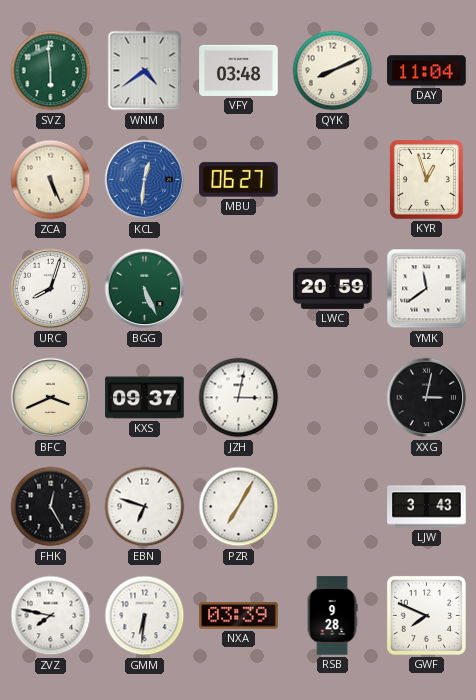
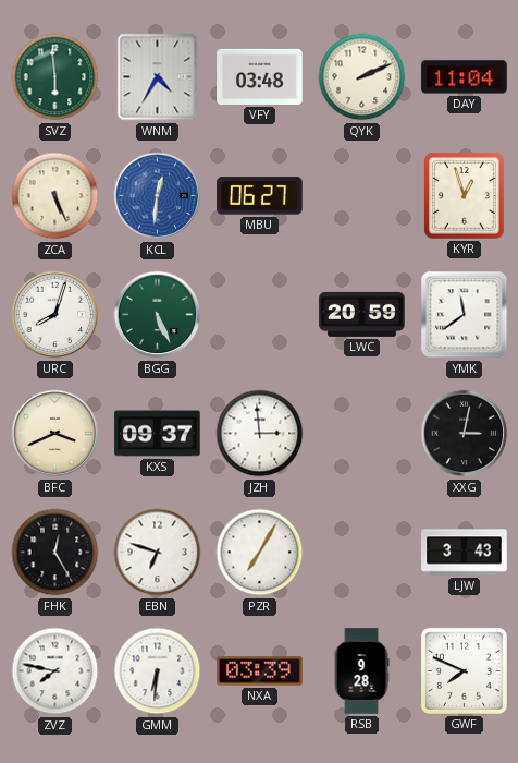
WNM: 4:39 -> 4:35 (158, 77)
QYK: 8:11 -> 2:11 (362, 77)
JZH: 3:02 -> 2:59 (260, 434)
